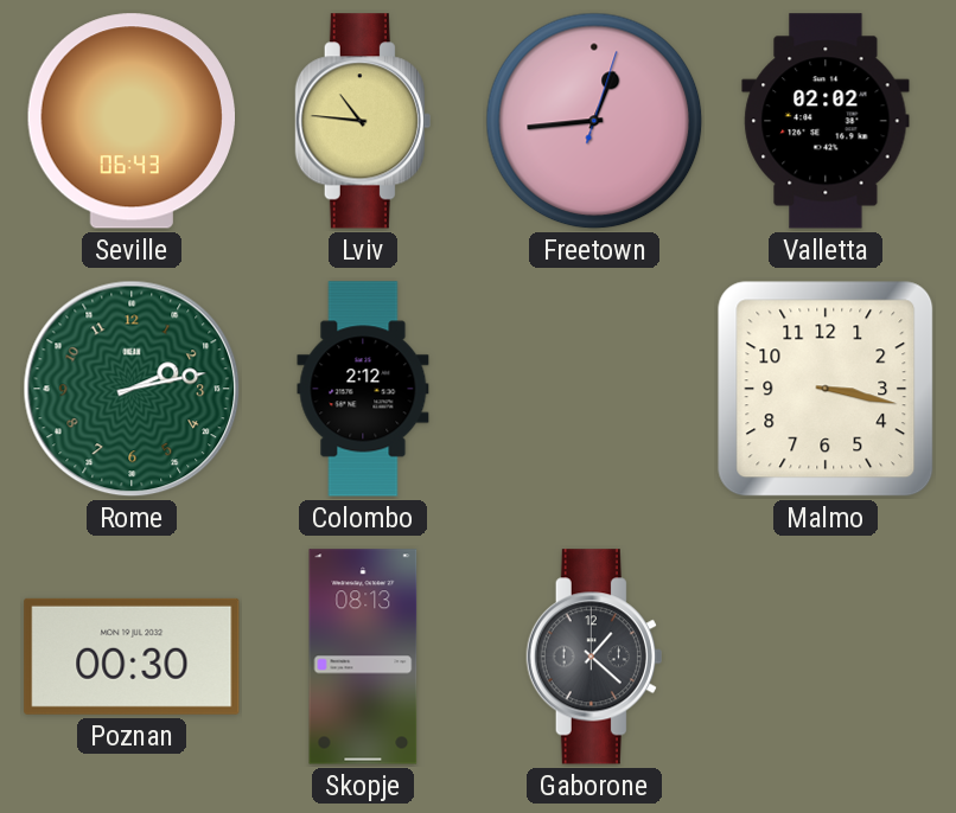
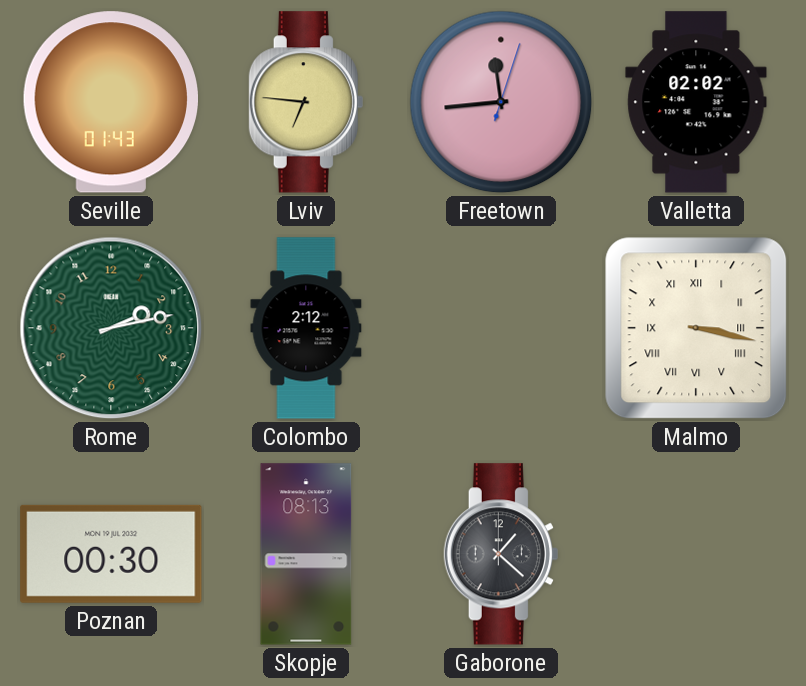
Seville: 06:43 -> 01:43 (110, 102)
Lviv: 10:46 -> 6:46 (306, 102)
Freetown: 12:44 -> 11:44 (501, 102)
Malmo numerals: Arabic -> Roman (696, 328)
